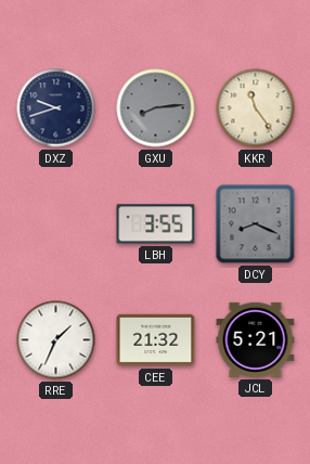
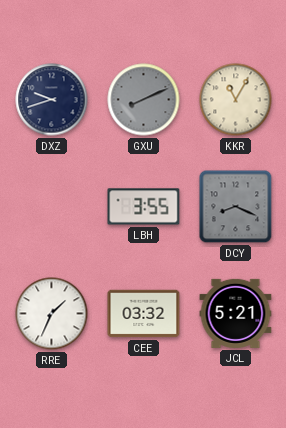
GXU: 8:14 -> 8:11 (144, 100)
KKR: 11:24 -> 11:05 (236, 100)
CEE: 21:32 -> 03:32 (144, 314)
